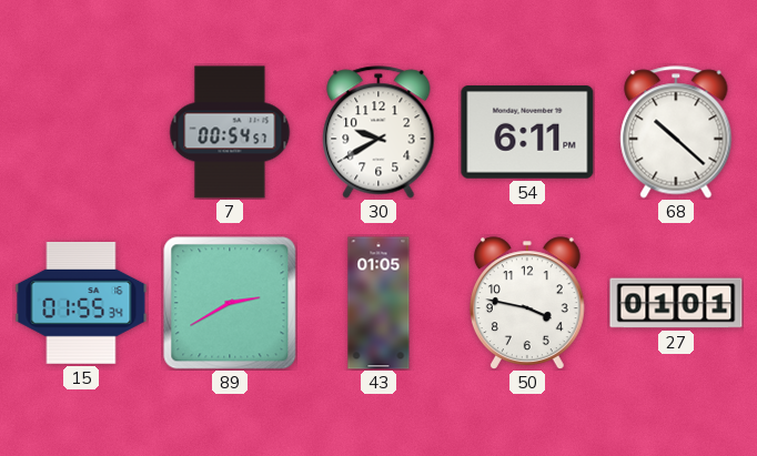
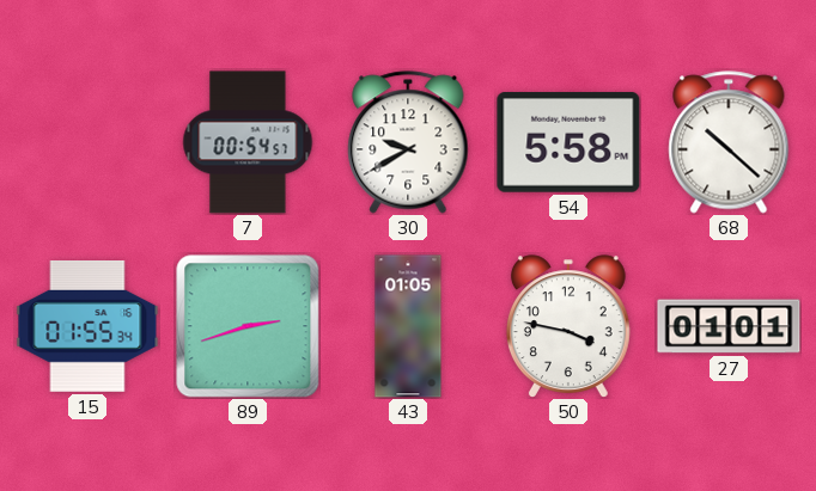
54: 6:11 -> 5:58 (568, 142)
89: 2:40 -> 2:42 (248, 326)
